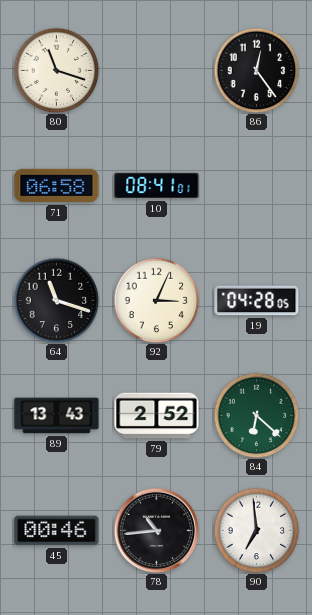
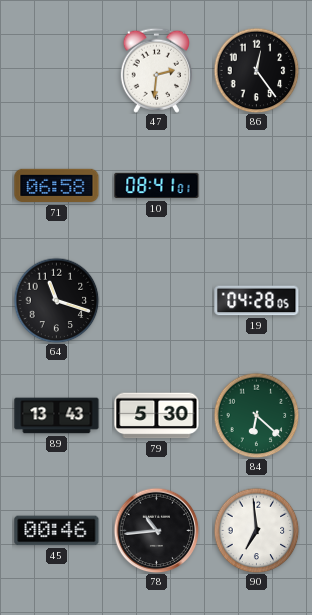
80: 11:18 -> none (56, 70)
47: none -> 2:31 (156, 70)
92: 3:04 -> none (156, 300)
79: 2:52 -> 5:30 (157, 416)
